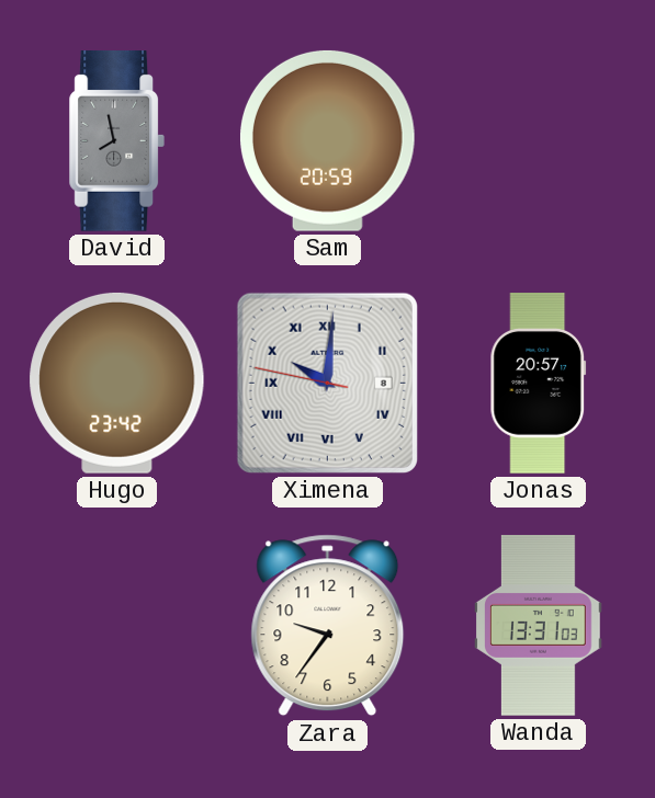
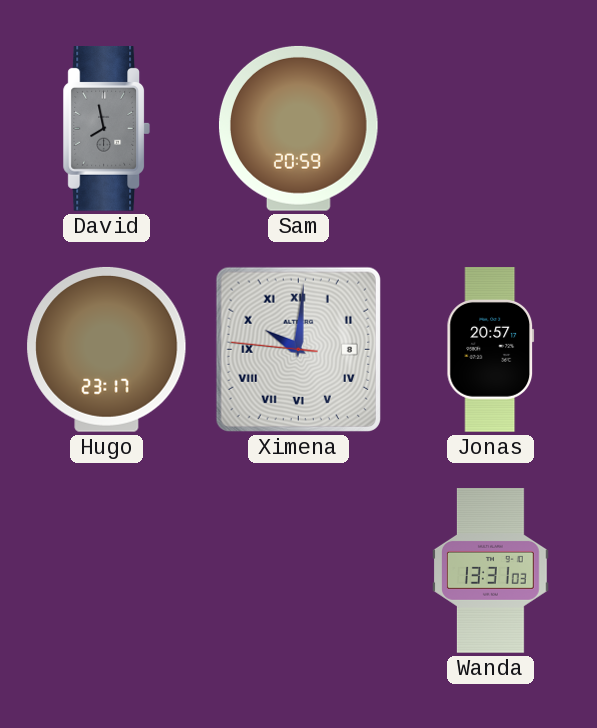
Hugo: 23:42 -> 23:17 (107, 349)
Ximena: 10:00:47 -> 10:00:46 (298, 349)
Zara: 9:36 -> none (328, 626)
